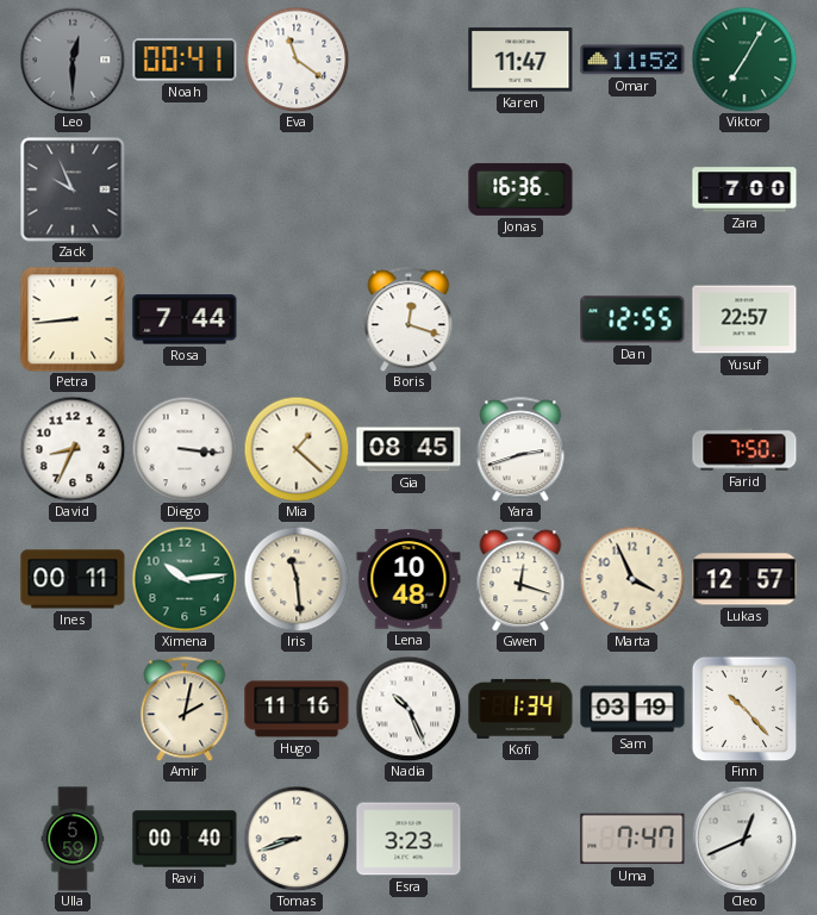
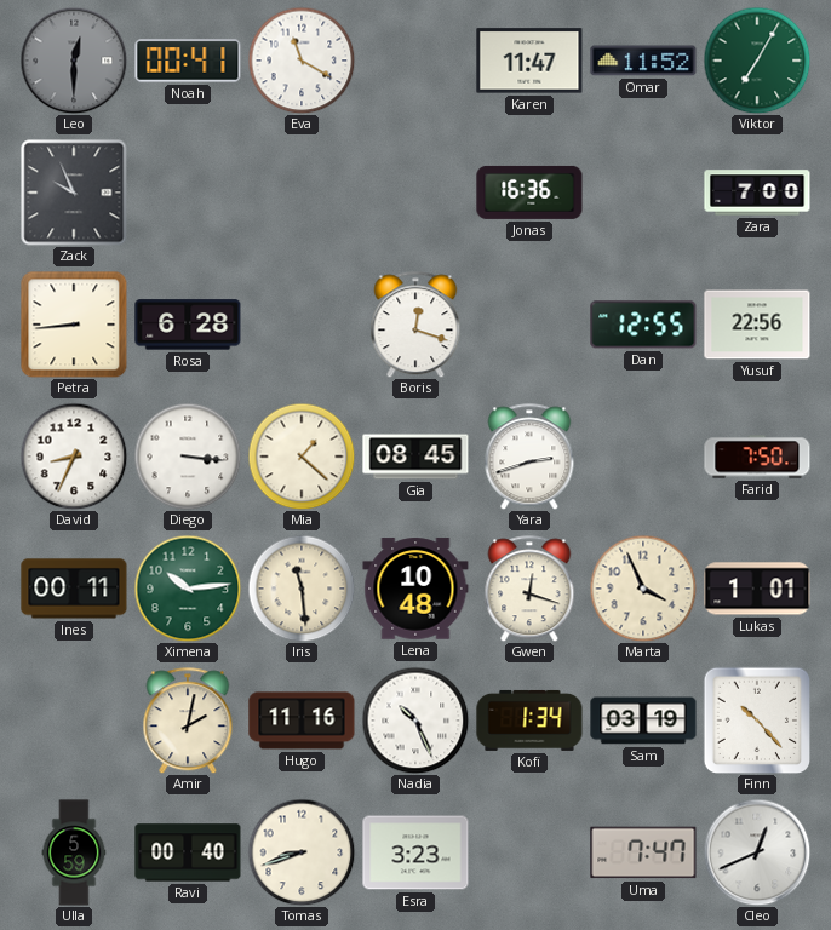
Eva: 11:21 -> 11:20 (302, 61)
Rosa: 7:44 -> 6:28 (188, 325)
Yusuf: 22:57 -> 22:56 (757, 325)
Lukas: 12:57 -> 1:01 (757, 589)
